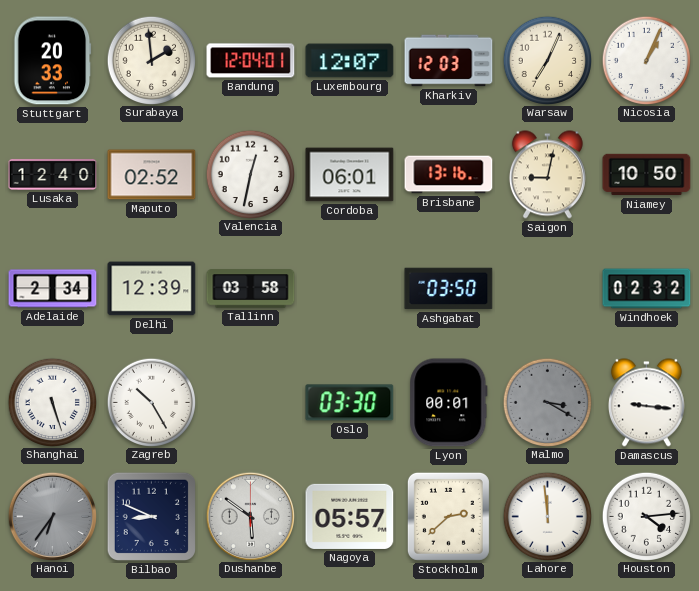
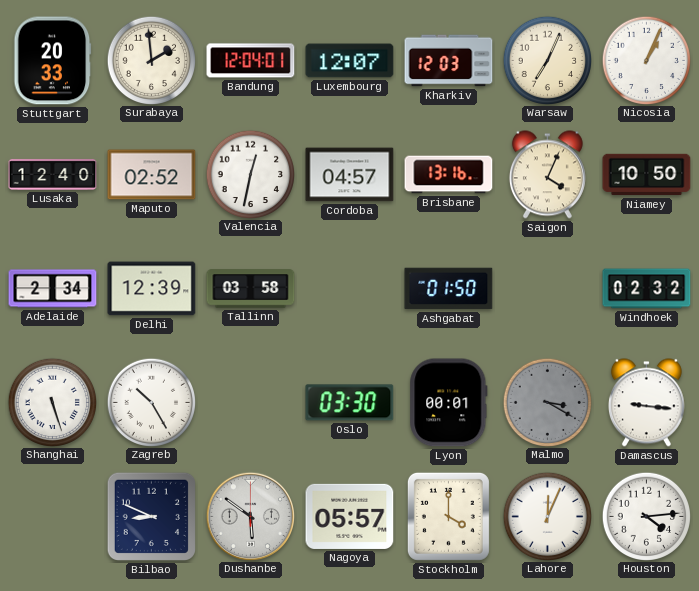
Cordoba: 06:01 -> 04:57 (350, 175)
Saigon: 9:02 -> 4:04 (547, 175)
Ashgabat: 03:50 -> 01:50 (449, 289)
Hanoi: 6:36 -> none (52, 516)
Stockholm: 2:38 -> 4:00 (448, 516)
Lahore: 11:59 -> 12:04 (547, 516)
